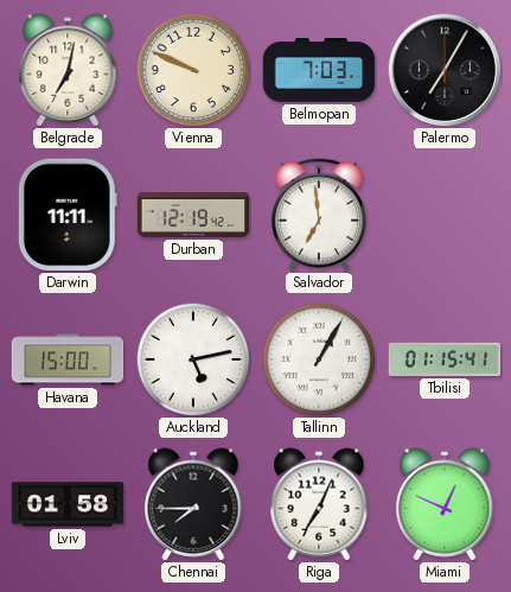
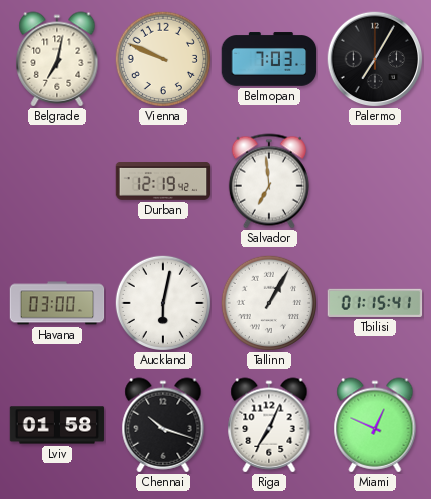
Darwin: 11:11 -> none (68, 215)
Havana: 15:00 -> 03:00 (57, 303)
Auckland: 5:13 -> 6:02 (163, 303)
Chennai: 7:45 -> 10:18 (163, 425)
